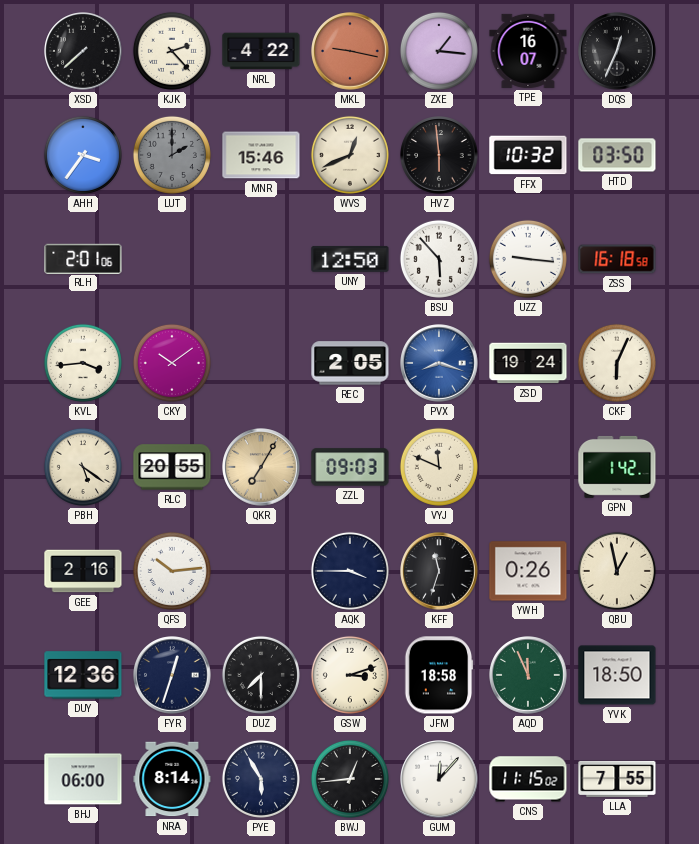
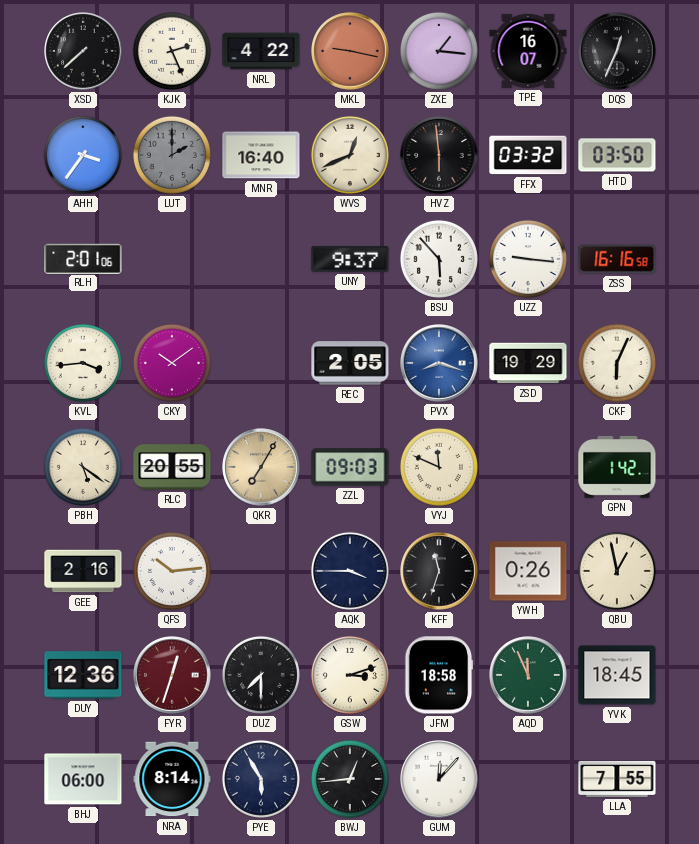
KJK: 2:23 -> 2:26 (172, 51)
MNR: 15:46 -> 16:40 (261, 155)
FFX: 10:32 -> 03:32 (528, 155)
UNY: 12:50 -> 9:37 (350, 259)
ZSS: 16:18 -> 16:16 (617, 259)
ZSD: 19:24 -> 19:29 (528, 363)
FYR dial: navy -> burgundy (172, 675)
YVK: 18:50 -> 18:45 (617, 675)
CNS: 11:15 -> none (528, 779)
